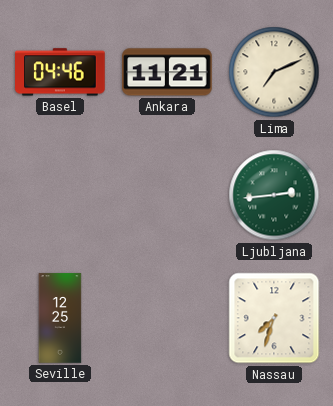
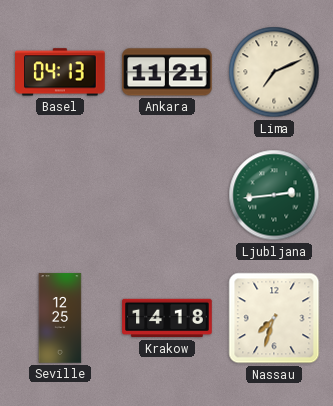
Basel: 04:46 -> 04:13 (61, 72)
Krakow: none -> 14:18 (167, 318)
